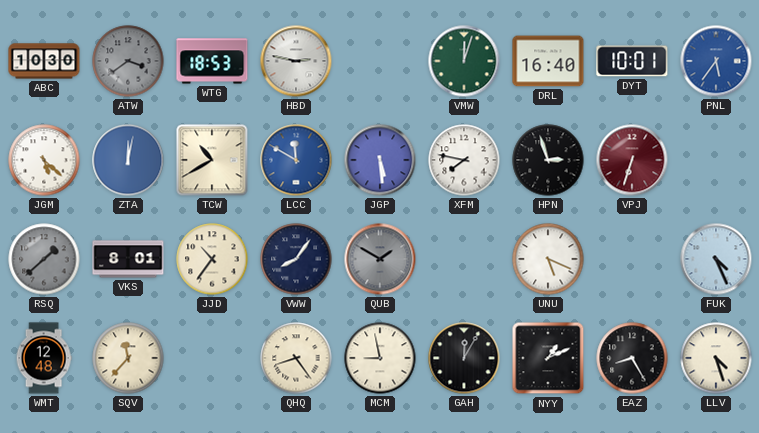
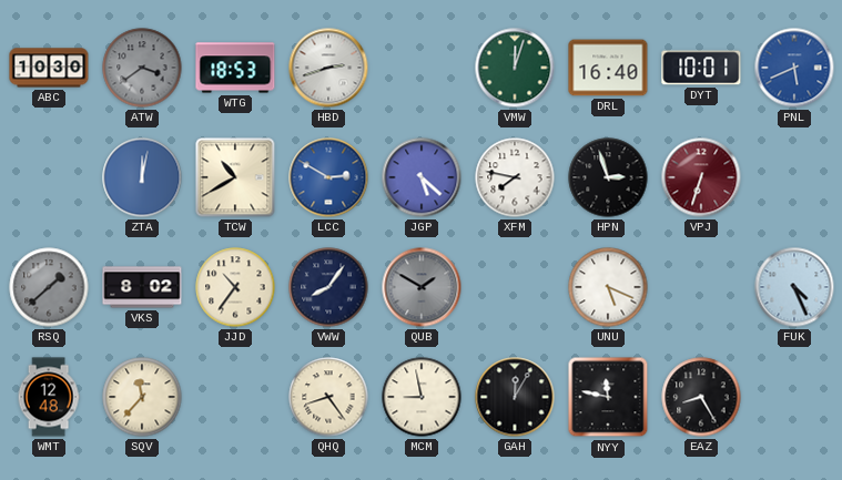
HBD: 2:47 -> 2:42 (328, 68)
PNL: 5:36 -> 5:41 (794, 68)
JGM: 5:22 -> none (44, 160)
LCC: 11:50 -> 2:50 (328, 177)
JGP: 5:29 -> 5:22 (422, 177)
VKS: 8:01 -> 8:02 (142, 287)
NYY: 1:11 -> 11:47 (608, 397)
LLV: 4:27 -> none (716, 358)
